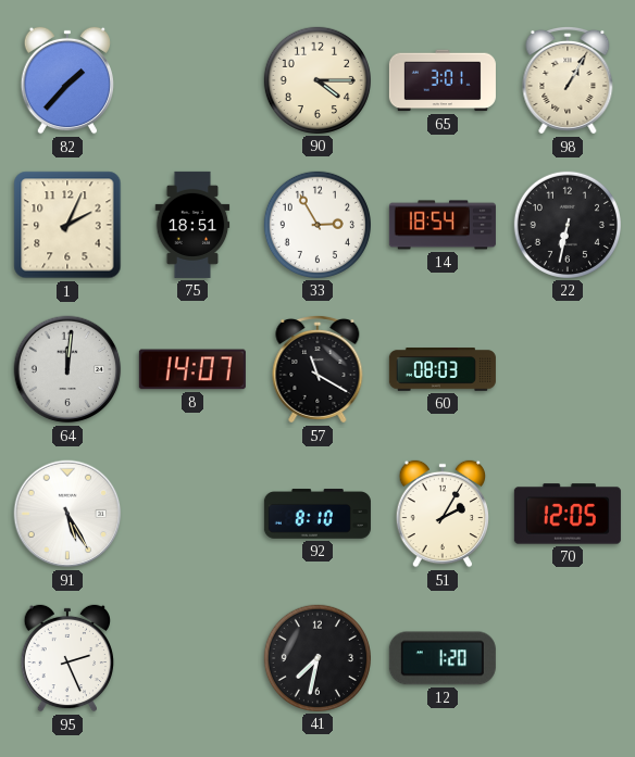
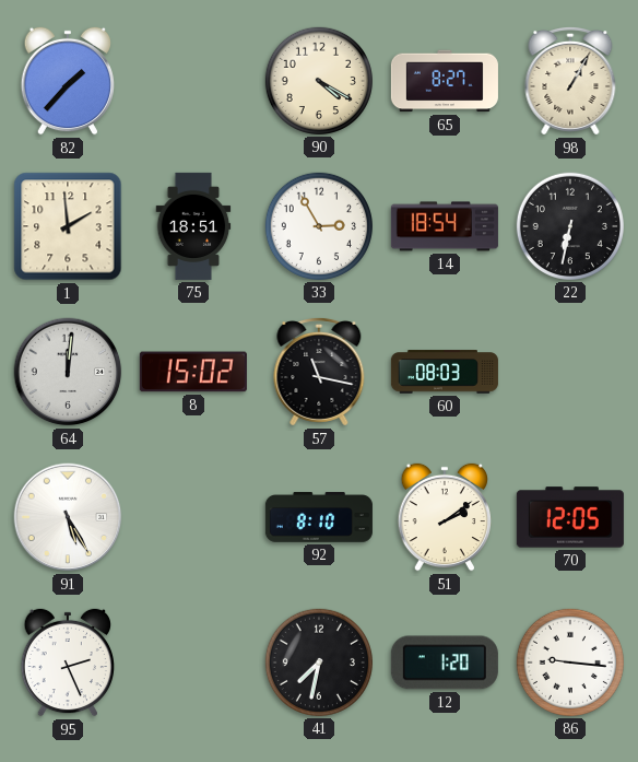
90: 4:15 -> 4:20 (319, 81)
65: 3:01 -> 8:27 (445, 81)
1: 2:04 -> 1:59 (68, 226)
8: 14:07 -> 15:02 (193, 372)
57: 11:20 -> 11:17 (319, 372)
51: 2:05 -> 2:09 (444, 517)
86: none -> 9:16 (570, 663)
